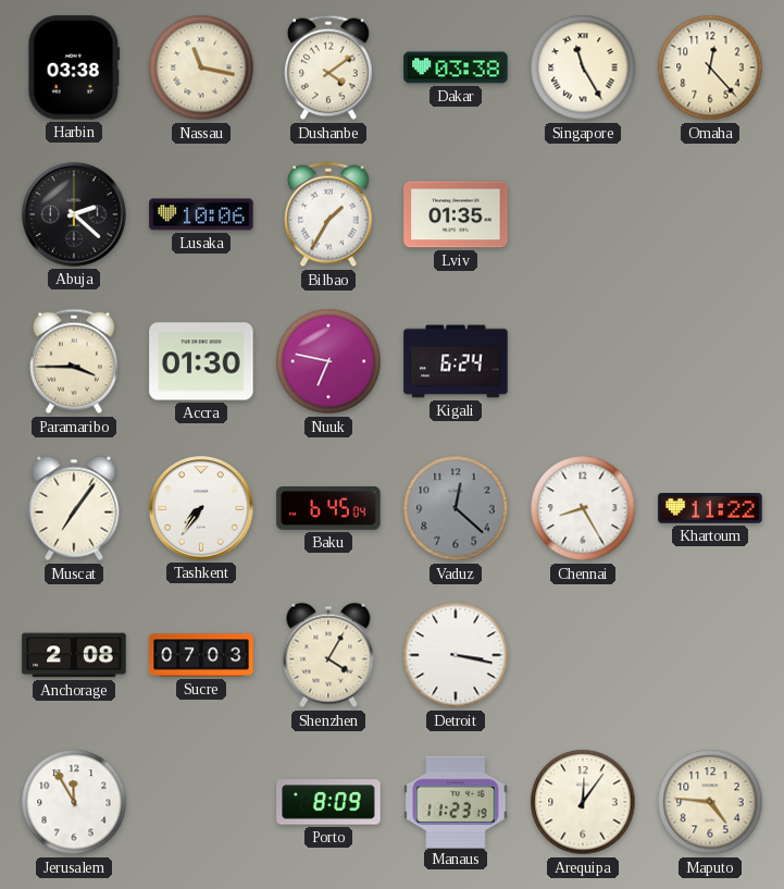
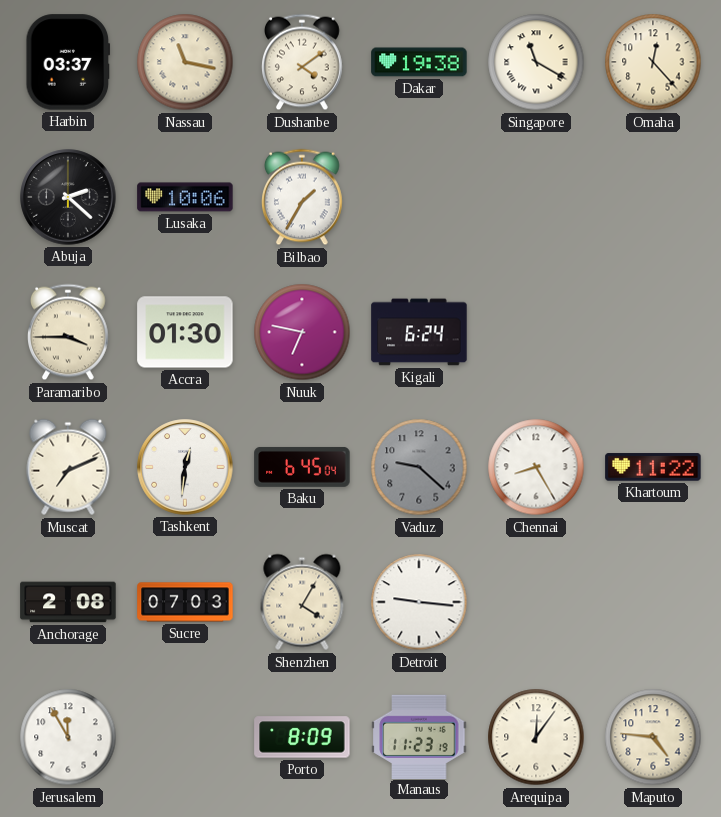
Harbin: 03:38 -> 03:37 (68, 62)
Dakar: 03:38 -> 19:38 (419, 62)
Singapore: 11:25 -> 11:20 (536, 62)
Lviv: 01:35 -> none (456, 214)
Muscat: 7:06 -> 7:11 (68, 467)
Tashkent: 7:36 -> 12:31 (185, 467)
Vaduz: 12:22 -> 9:22 (419, 467)
Detroit: 3:17 -> 9:16 (419, 602)
